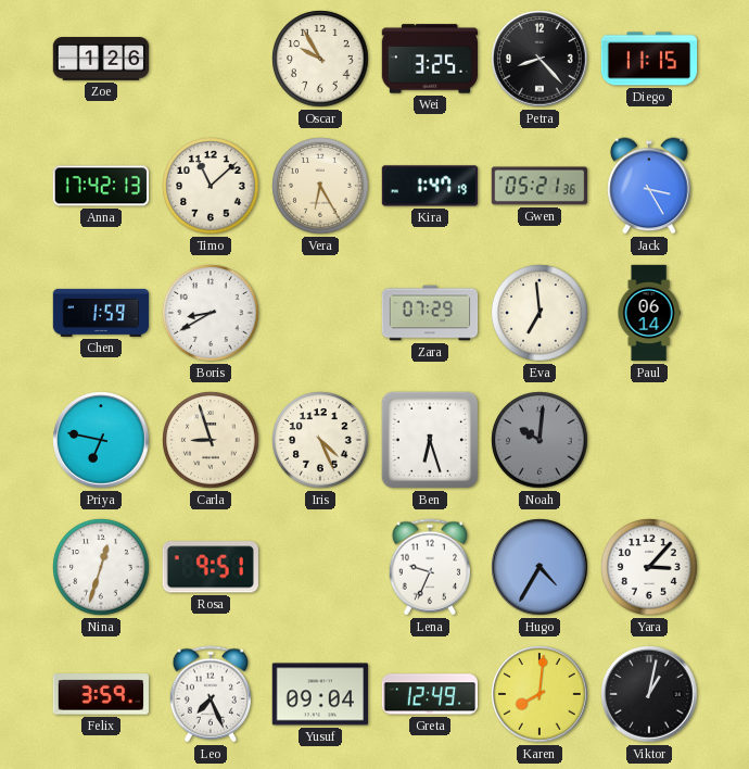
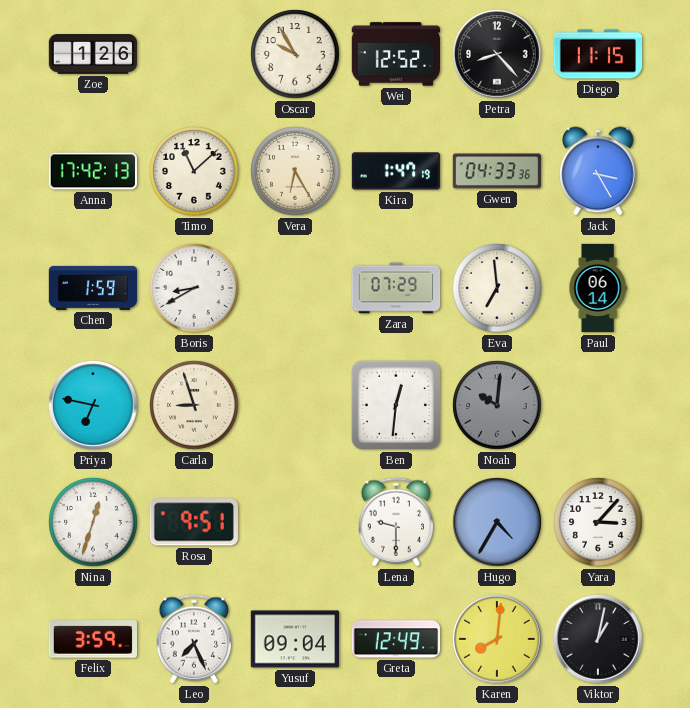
Wei: 3:25 -> 12:52 (395, 54)
Gwen: 05:21 -> 04:33 (496, 171)
Iris: 4:26 -> none (320, 440)
Ben: 6:27 -> 12:31 (396, 405)
Lena: 9:34 -> 9:30 (395, 522)
